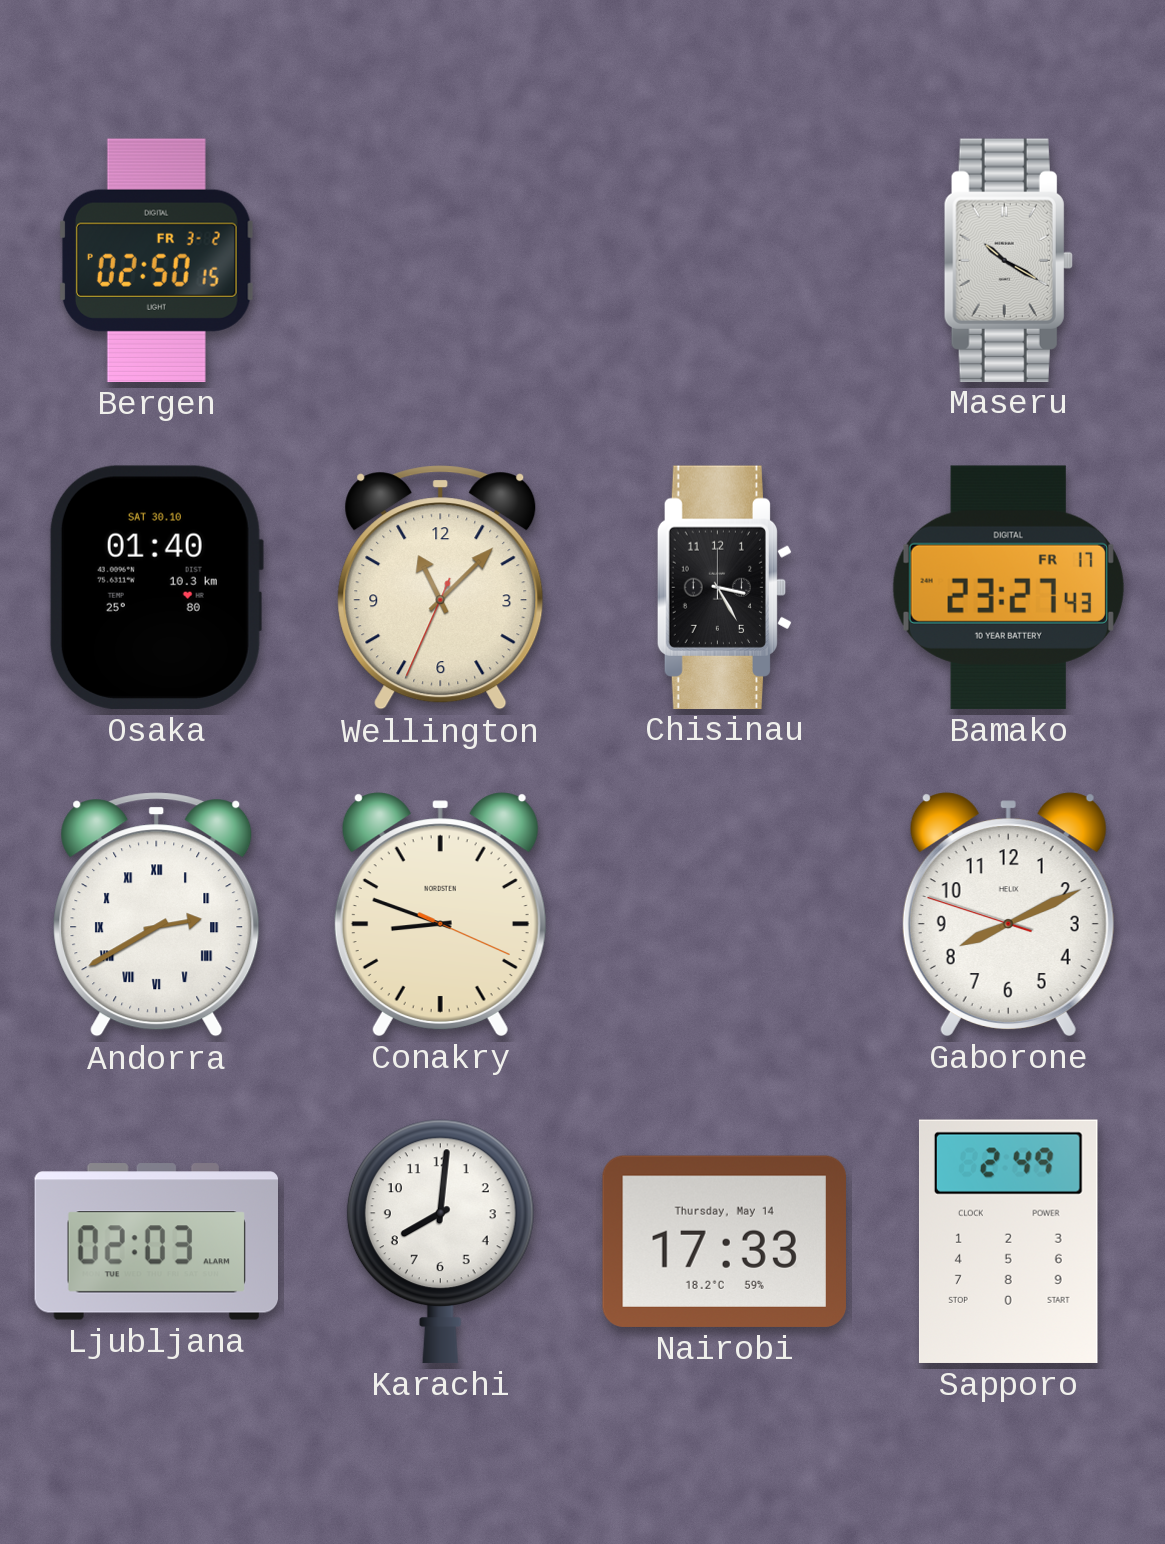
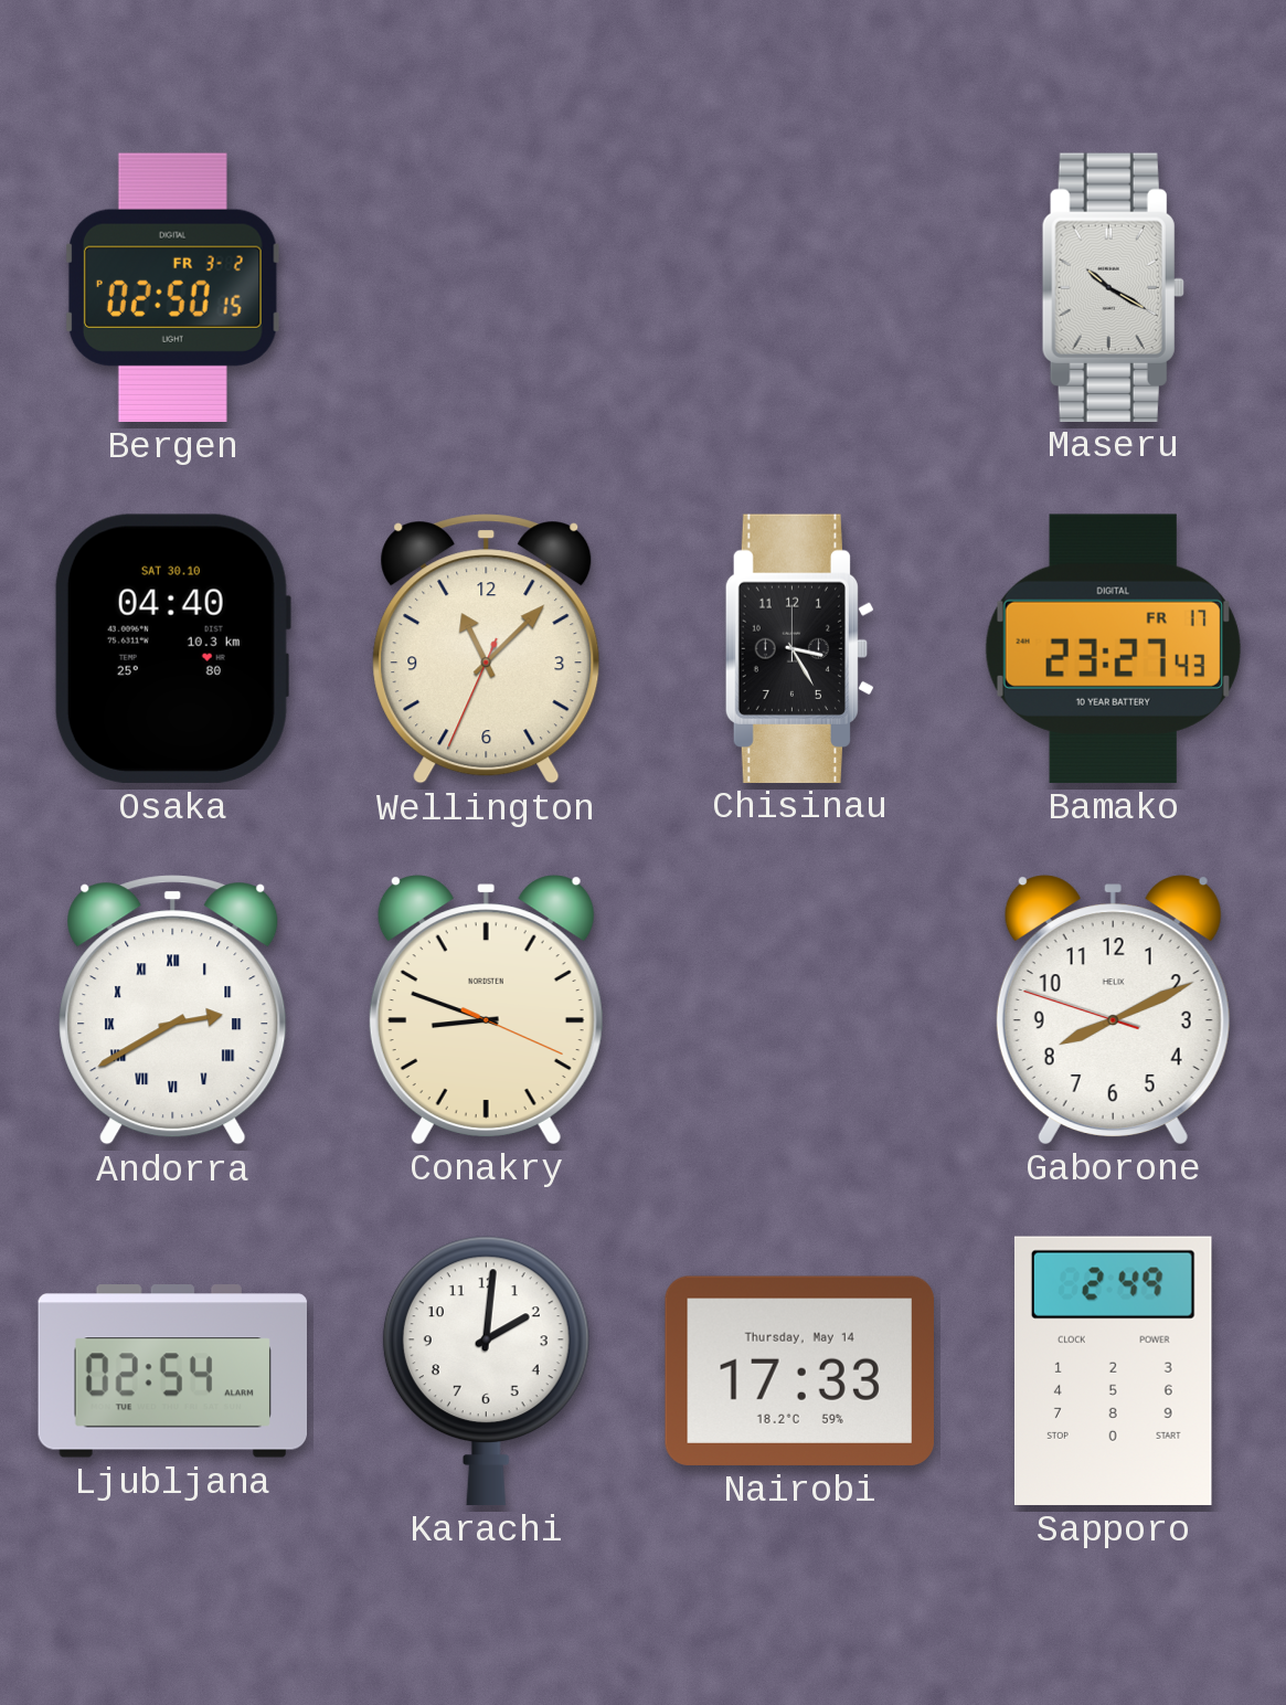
Osaka: 01:40 -> 04:40 (172, 648)
Ljubljana: 02:03 -> 02:54 (172, 1372)
Karachi: 8:01 -> 2:01 (486, 1370)
